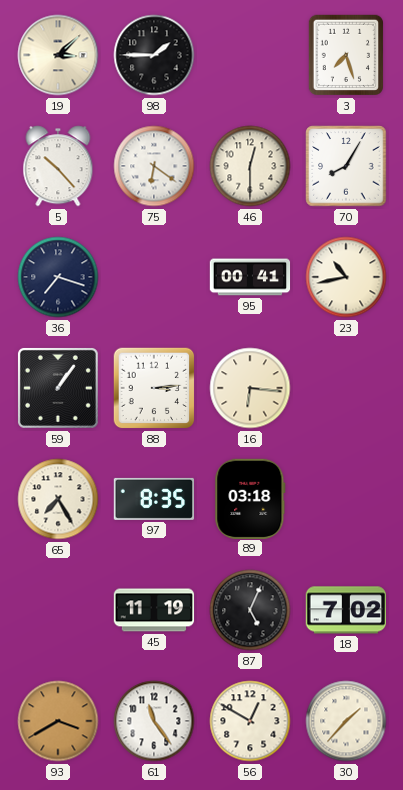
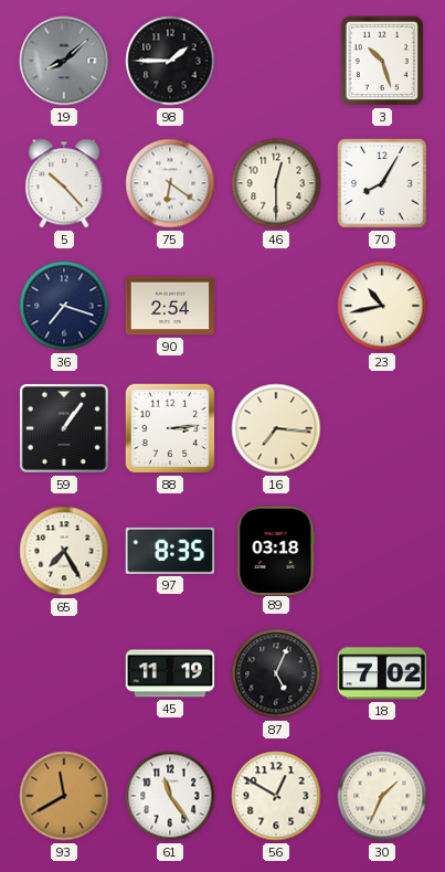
19: 3:08 -> 8:08 (64, 61)
19 dial: cream -> grey (64, 61)
3: 7:27 -> 10:27 (381, 61)
90: none -> 2:54 (170, 306)
95: 00:41 -> none (250, 277)
16: 6:16 -> 7:16 (276, 428)
93: 3:40 -> 11:40 (64, 796)
30: 1:37 -> 1:34 (382, 796)
